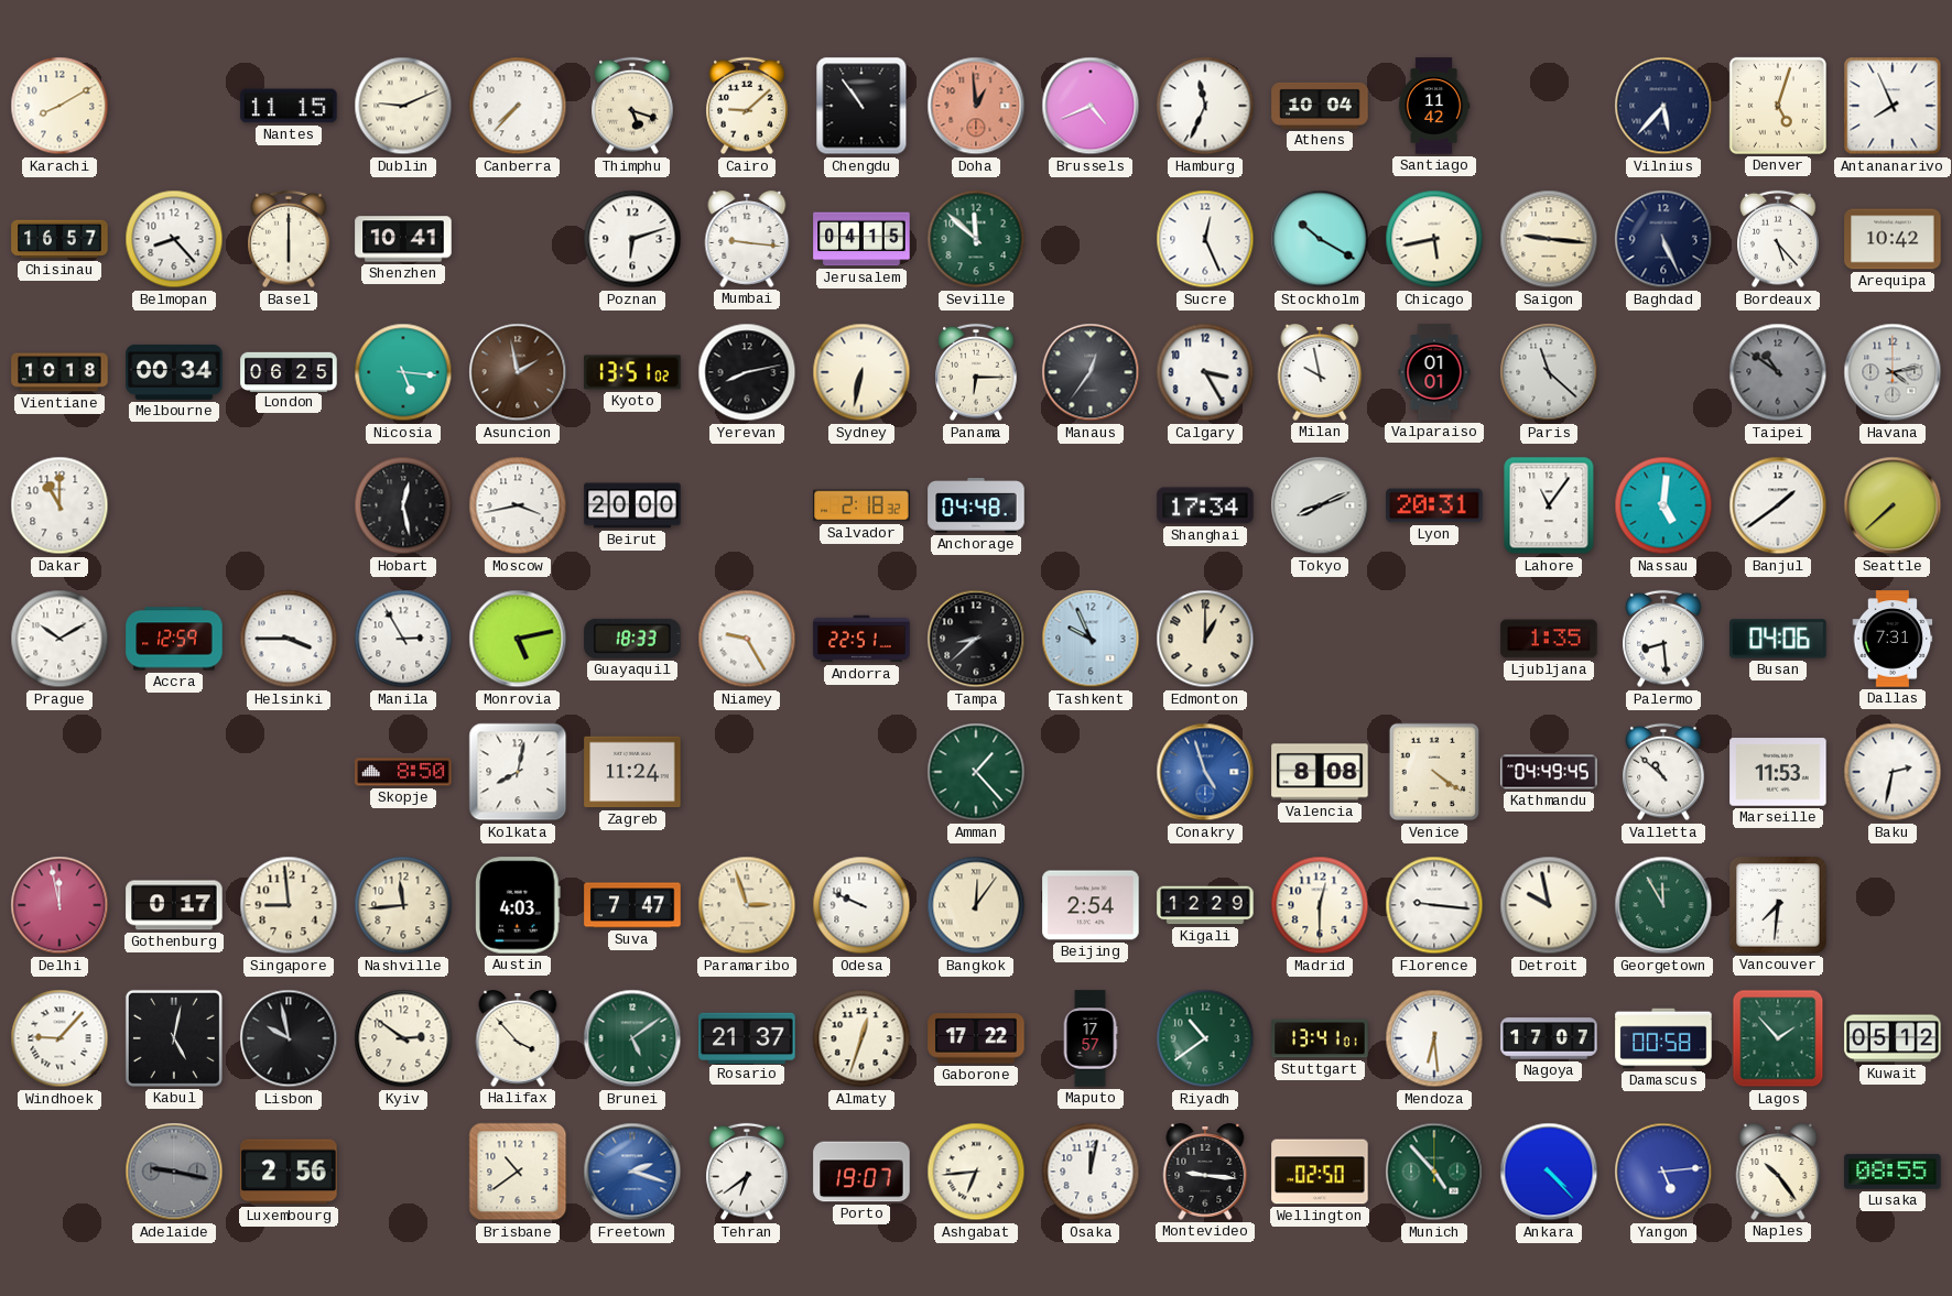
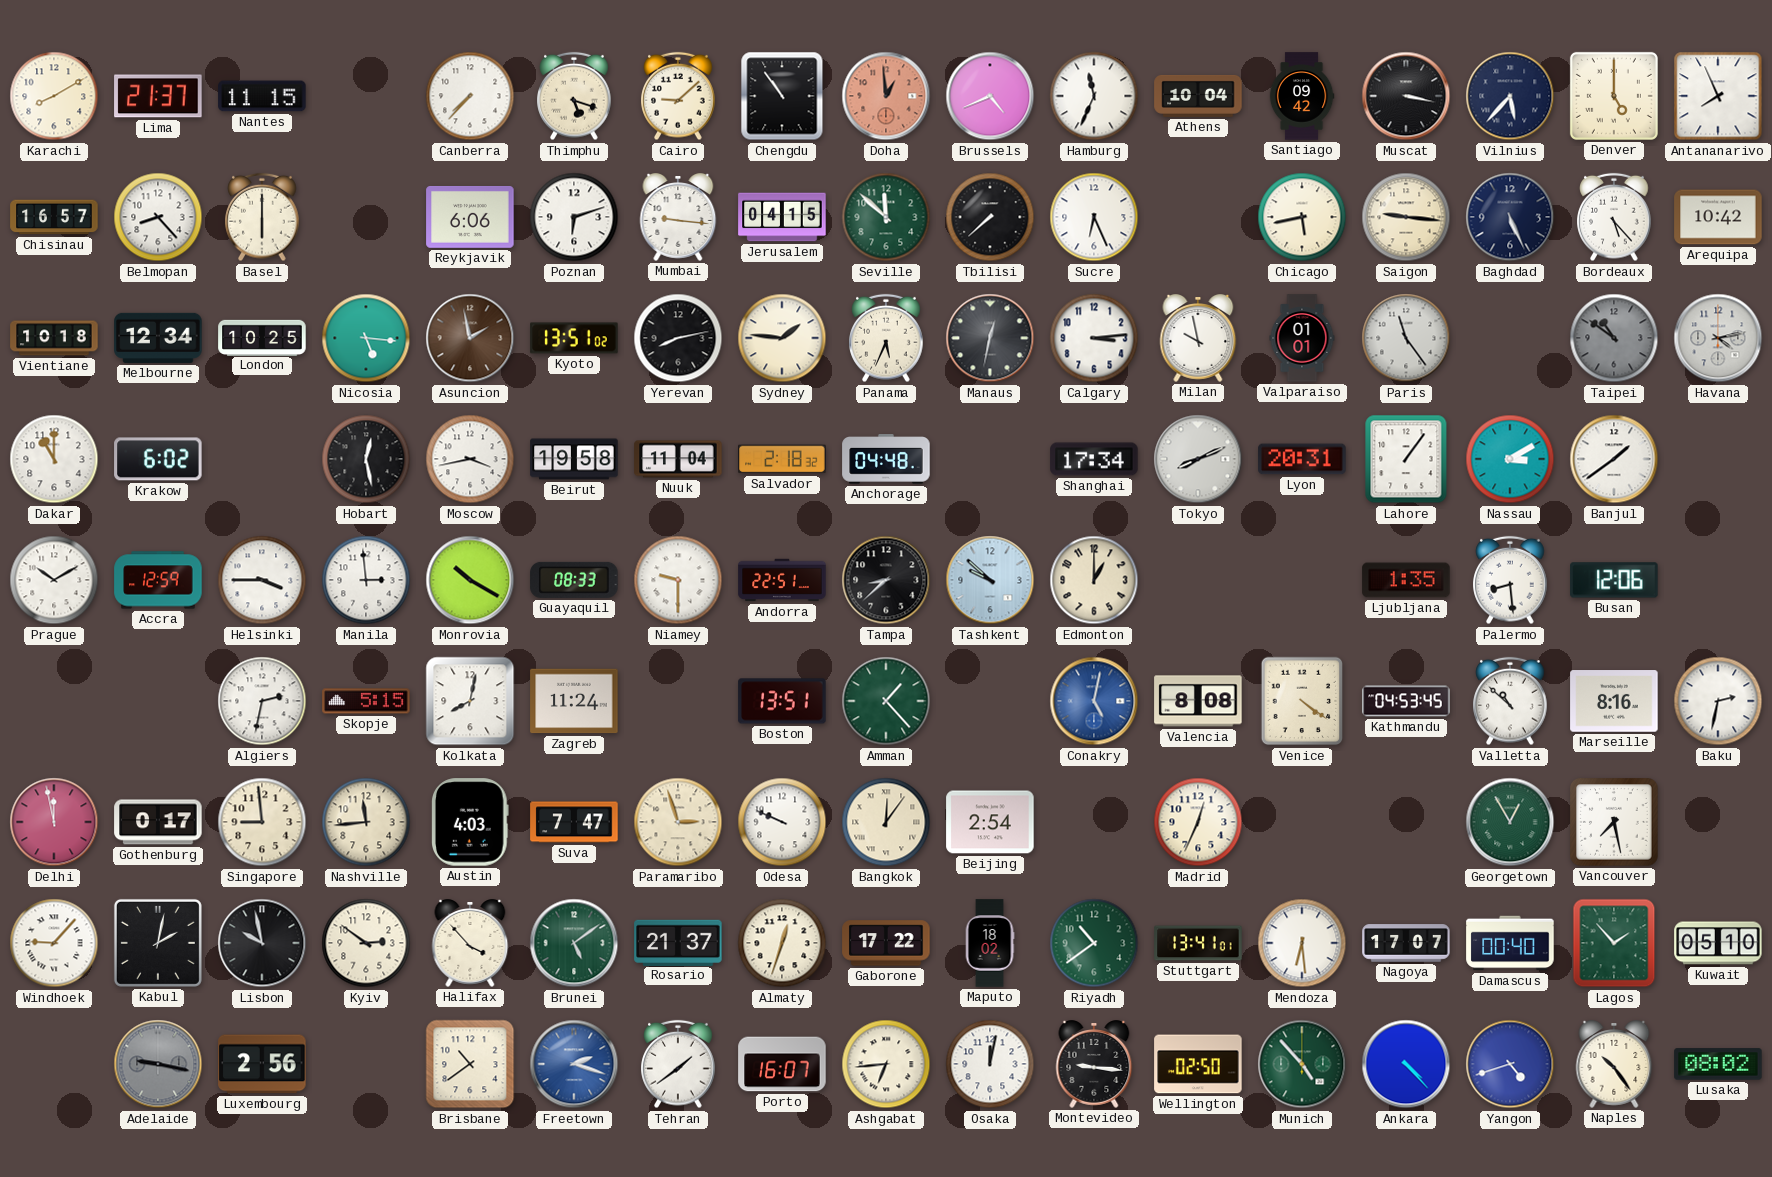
Lima: none -> 21:37 (158, 96)
Dublin: 9:11 -> none (403, 106)
Santiago: 11:42 -> 09:42 (1302, 96)
Muscat: none -> 3:17 (1406, 96)
Denver: 5:03 -> 5:00 (1614, 96)
Shenzhen: 10:41 -> none (403, 239)
Reykjavik: none -> 6:06 (470, 217)
Tbilisi: none -> 7:38 (990, 217)
Sucre: 12:26 -> 6:26 (1094, 217)
Stockholm: 10:20 -> none (1320, 239)
Melbourne: 00:34 -> 12:34 (158, 338)
London: 06:25 -> 10:25 (262, 337)
Sydney: 6:32 -> 1:46 (782, 338)
Panama: 6:15 -> 5:34 (886, 338)
Manaus: 12:36 -> 12:32 (990, 338)
Calgary: 3:25 -> 3:14 (1094, 338)
Paris: 11:22 -> 11:24 (1406, 338)
Krakow: none -> 6:02 (158, 459)
Beirut: 20:00 -> 19:58 (574, 459)
Nuuk: none -> 11:04 (678, 459)
Lahore: 11:06 -> 1:06 (1406, 459)
Nassau: 5:01 -> 3:10 (1510, 459)
Seattle: 7:38 -> none (1893, 505)
Manila: 2:55 -> 2:59 (366, 580)
Monrovia: 5:13 -> 10:20 (470, 580)
Guayaquil: 18:33 -> 08:33 (574, 580)
Niamey: 9:25 -> 9:30 (678, 580)
Tashkent: 9:56 -> 9:52 (990, 580)
Busan: 04:06 -> 12:06 (1614, 580)
Dallas: 7:31 -> none (1893, 639)
Algiers: none -> 2:32 (262, 701)
Skopje: 8:50 -> 5:15 (366, 701)
Boston: none -> 13:51 (782, 701)
Conakry: 4:57 -> 5:02 (1094, 701)
Kathmandu: 04:49 -> 04:53 (1406, 701)
Marseille: 11:53 -> 8:16 (1614, 701)
Kigali: 12:29 -> none (1205, 905)
Madrid: 12:30 -> 12:34 (1198, 822)
Florence: 9:16 -> none (1434, 905)
Detroit: 9:58 -> none (1549, 905)
Georgetown: 11:55 -> 12:55 (1510, 822)
Vancouver: 7:31 -> 7:28 (1614, 822)
Kabul: 5:02 -> 2:02 (158, 943)
Maputo: 17:57 -> 18:02 (990, 943)
Damascus: 00:58 -> 00:40 (1510, 943)
Kuwait: 05:12 -> 05:10 (1718, 943)
Tehran: 6:39 -> 1:39 (678, 1064)
Porto: 19:07 -> 16:07 (782, 1064)
Yangon: 5:14 -> 4:42 (1510, 1064)
Lusaka: 08:55 -> 08:02 (1718, 1064)
